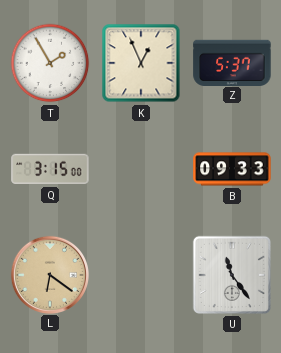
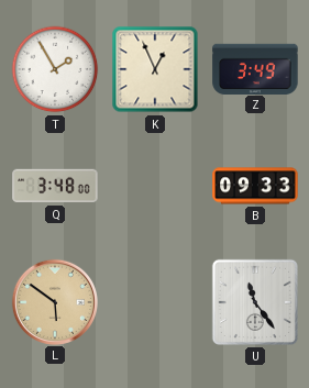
Z: 5:37 -> 3:49 (255, 68)
Q: 3:15 -> 3:48 (55, 186)
L: 6:21 -> 5:51 (54, 301)
